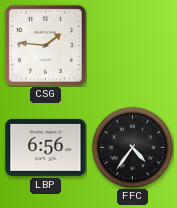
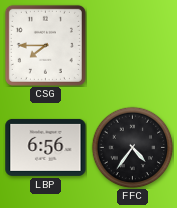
CSG: 1:46 -> 7:45 (45, 45)
